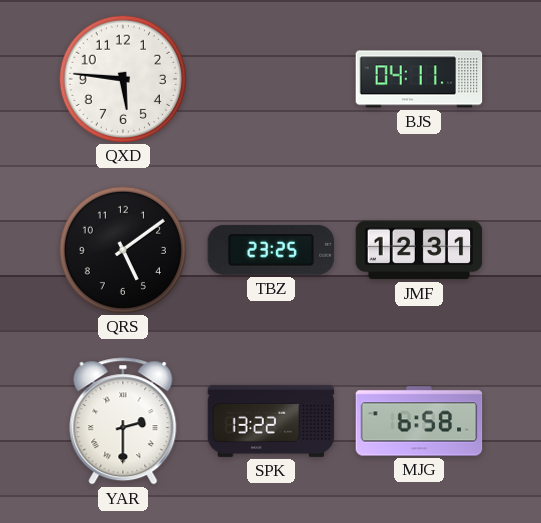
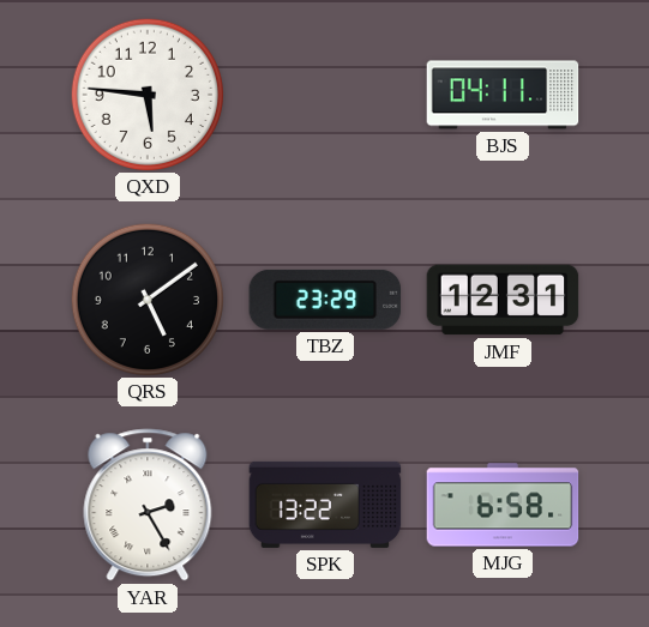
TBZ: 23:25 -> 23:29 (325, 300)
YAR: 2:30 -> 2:25 (148, 505)
